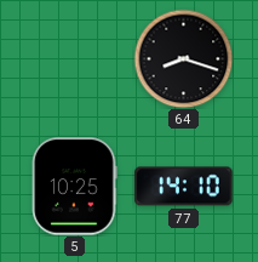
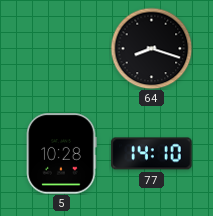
5: 10:25 -> 10:28 (62, 154)
